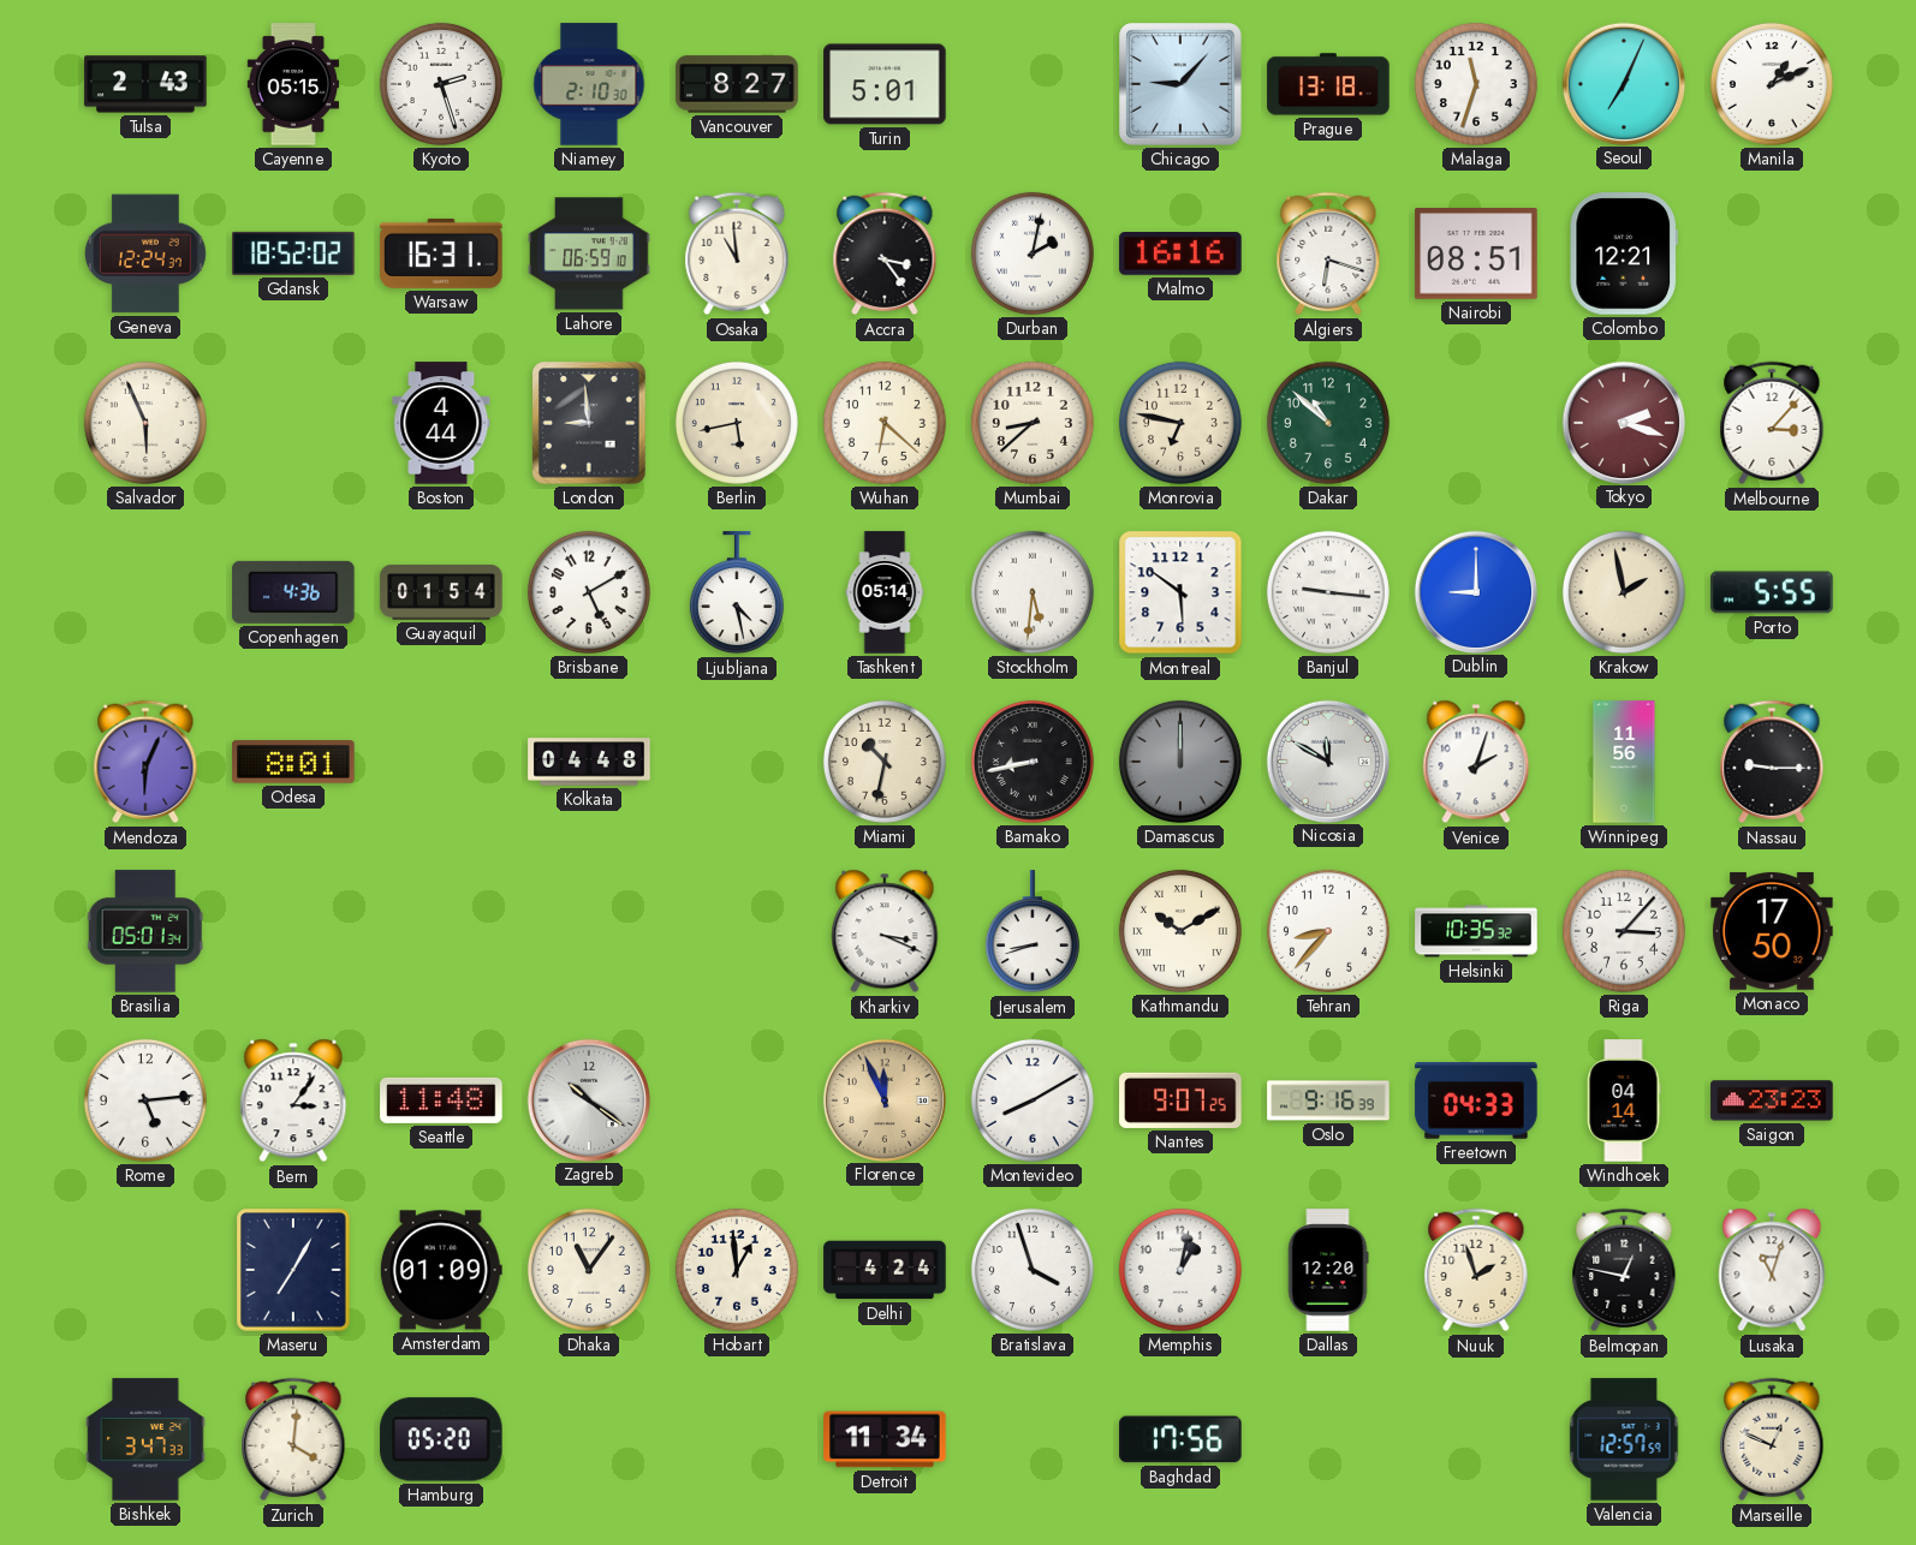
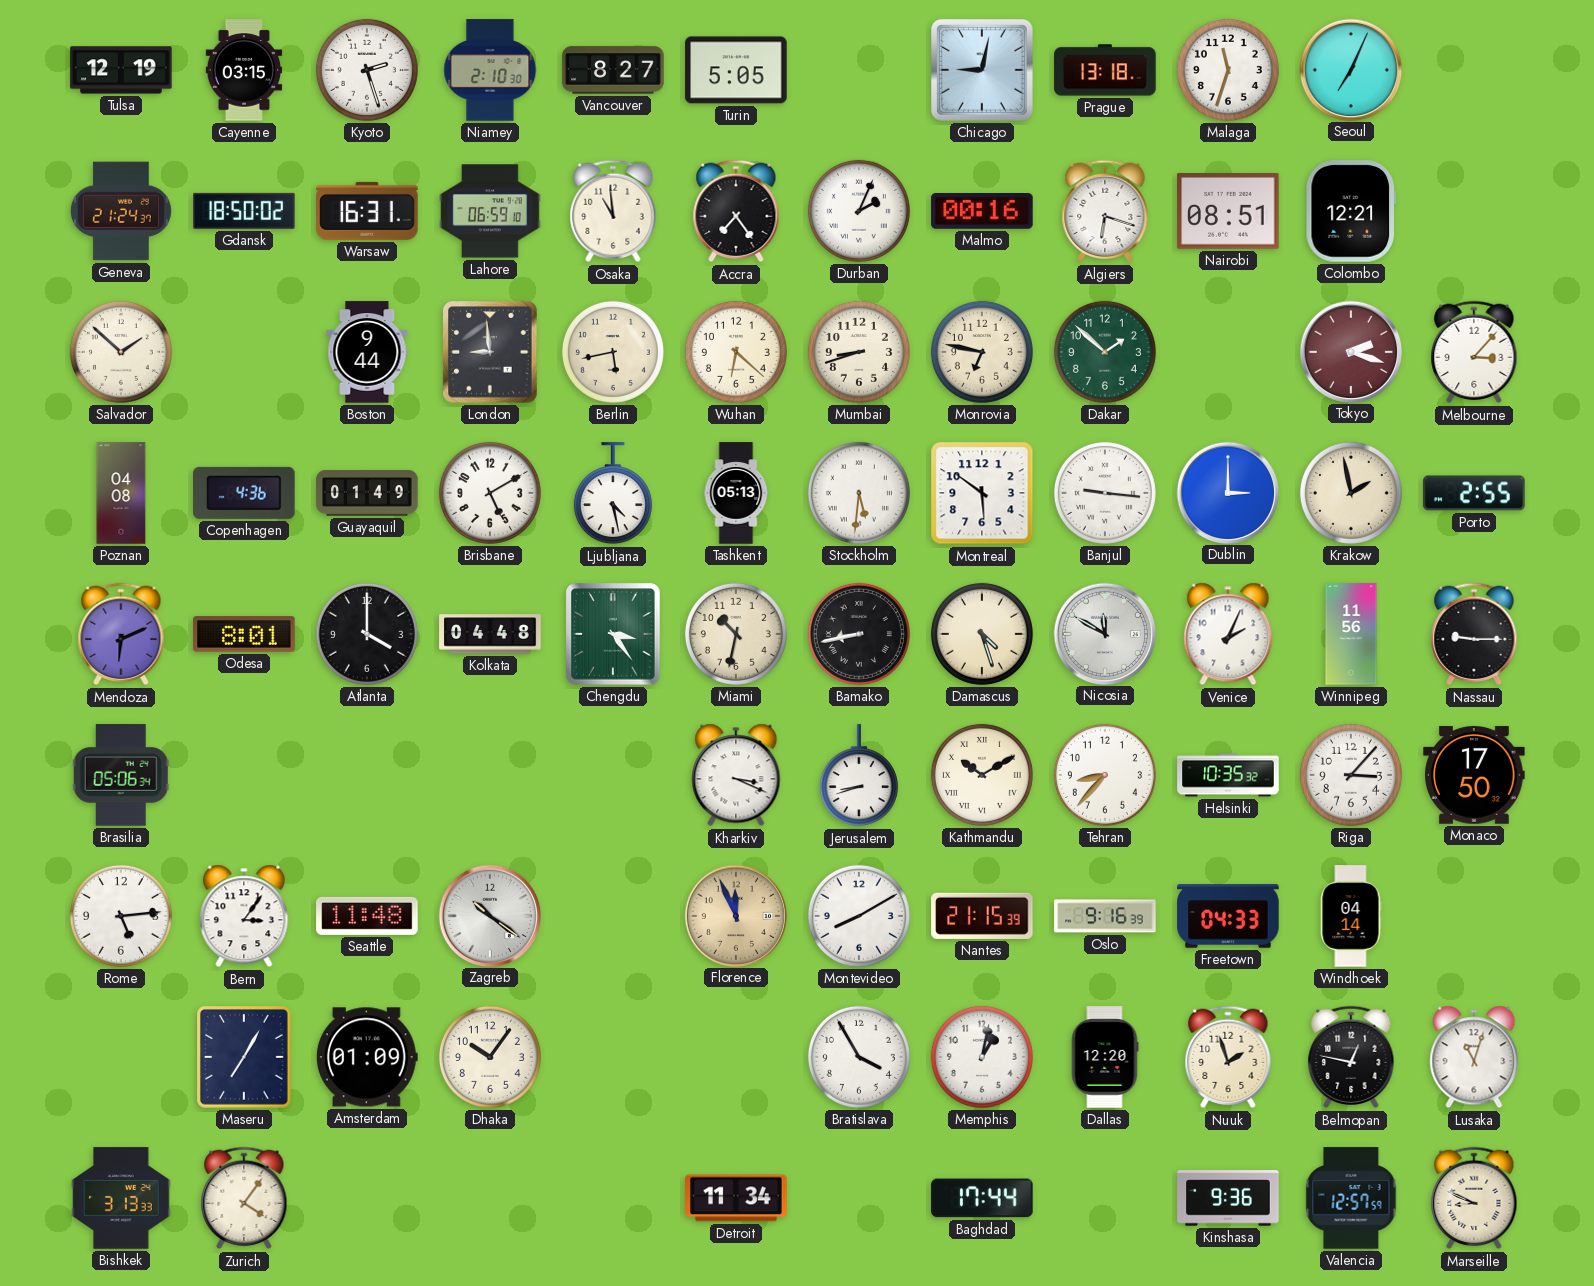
Tulsa: 2:43 -> 12:19 (121, 70)
Cayenne: 05:15 -> 03:15 (244, 70)
Turin: 5:01 -> 5:05 (736, 70)
Chicago: 9:07 -> 9:02 (983, 71)
Manila: 1:11 -> none (1772, 84)
Geneva: 12:24 -> 21:24 (121, 211)
Gdansk: 18:52 -> 18:50 (244, 211)
Accra: 3:24 -> 7:24 (736, 211)
Durban: 2:02 -> 2:04 (859, 211)
Malmo: 16:16 -> 00:16 (982, 212)
Salvador: 5:56 -> 1:52 (121, 352)
Boston: 4:44 -> 9:44 (367, 352)
Mumbai: 8:38 -> 8:42 (859, 352)
Dakar: 10:52 -> 1:52 (1105, 352)
Poznan: none -> 04:08 (121, 493)
Guayaquil: 01:54 -> 01:49 (367, 494)
Tashkent: 05:14 -> 05:13 (736, 493)
Dublin: 9:00 -> 3:00 (1227, 492)
Porto: 5:55 -> 2:55 (1474, 493)
Mendoza: 6:04 -> 6:11 (121, 634)
Atlanta: none -> 4:00 (367, 634)
Chengdu: none -> 3:24 (613, 634)
Damascus: 12:00 -> 4:27 (982, 634)
Damascus dial: grey -> cream (982, 634)
Venice: 2:03 -> 2:04 (1228, 634)
Brasilia: 05:01 -> 05:06 (121, 775)
Nantes: 9:07 -> 21:15 (982, 916)
Saigon: 23:23 -> none (1772, 1100)
Dhaka: 11:06 -> 10:06 (490, 1057)
Hobart: 12:59 -> none (737, 1270)
Delhi: 4:24 -> none (885, 1270)
Bratislava: 3:57 -> 3:55 (859, 1057)
Bishkek: 3:47 -> 3:13 (121, 1198)
Zurich: 4:01 -> 4:06 (244, 1198)
Hamburg: 05:20 -> none (442, 1439)
Baghdad: 17:56 -> 17:44 (982, 1198)
Kinshasa: none -> 9:36 (1228, 1198)
Marseille: 12:49 -> 8:49 (1474, 1198)
